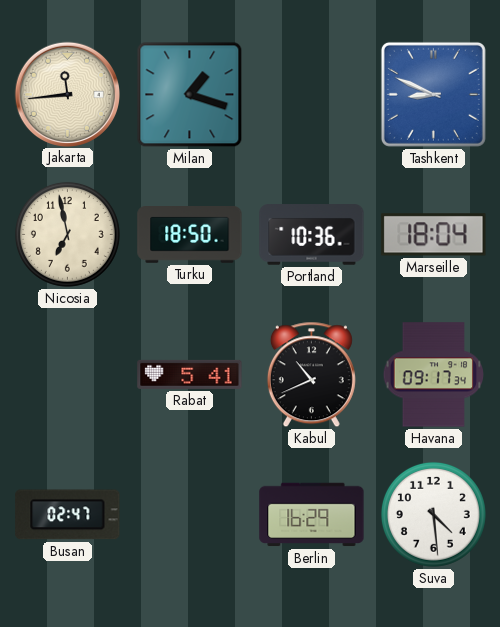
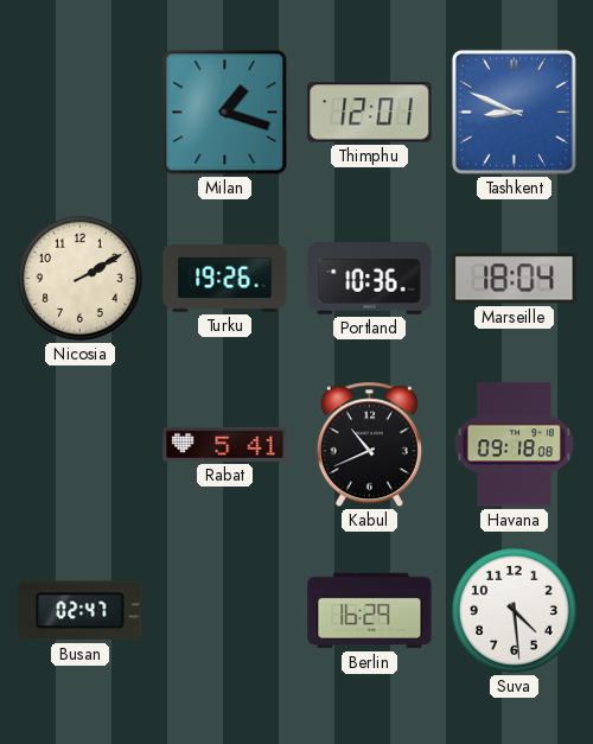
Jakarta: 11:44 -> none (67, 94)
Thimphu: none -> 12:01 (370, 113)
Nicosia: 6:58 -> 2:10 (79, 278)
Turku: 18:50 -> 19:26 (225, 279)
Havana: 09:17 -> 09:18 (515, 445)
